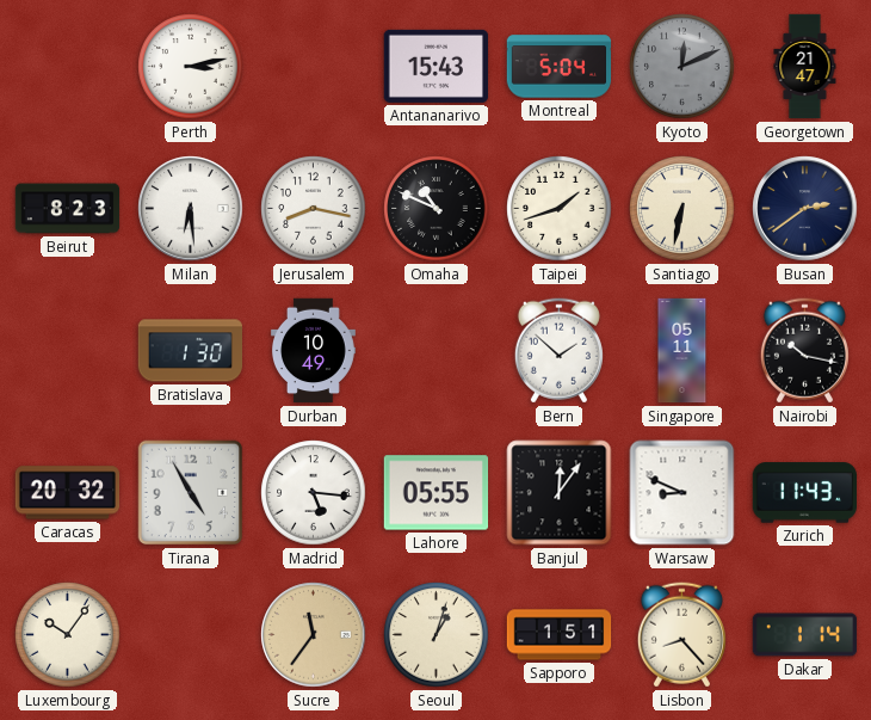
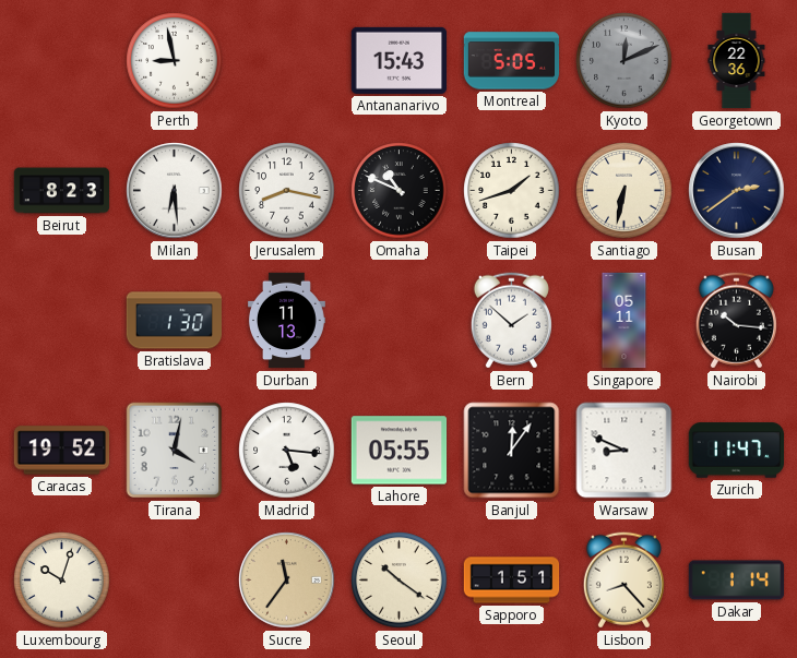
Perth: 3:13 -> 8:58 (175, 61)
Montreal: 5:04 -> 5:05 (512, 61)
Georgetown: 21:47 -> 22:36 (737, 61)
Durban: 10:49 -> 11:13 (286, 321)
Nairobi: 10:17 -> 10:16 (736, 321)
Caracas: 20:32 -> 19:52 (62, 451)
Tirana: 4:55 -> 4:02 (175, 451)
Zurich: 11:43 -> 11:47 (737, 451)
Luxembourg: 10:06 -> 10:03 (62, 581)
Seoul: 1:03 -> 10:21 (400, 581)
